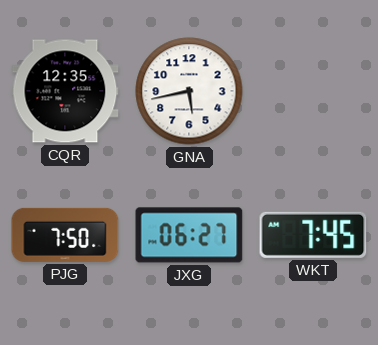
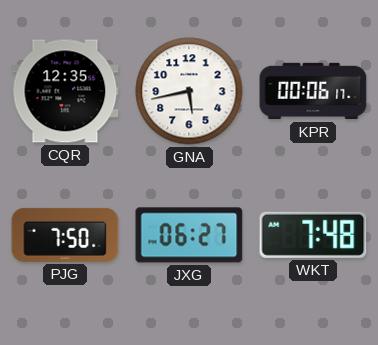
KPR: none -> 00:06 (313, 91)
WKT: 7:45 -> 7:48 (313, 235)
